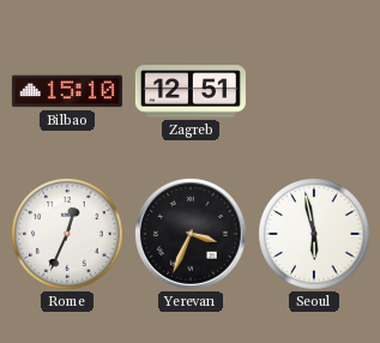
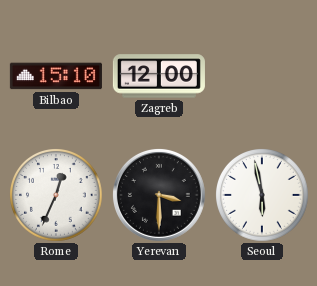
Zagreb: 12:51 -> 12:00 (159, 76)
Yerevan: 3:34 -> 3:30 (159, 195)
